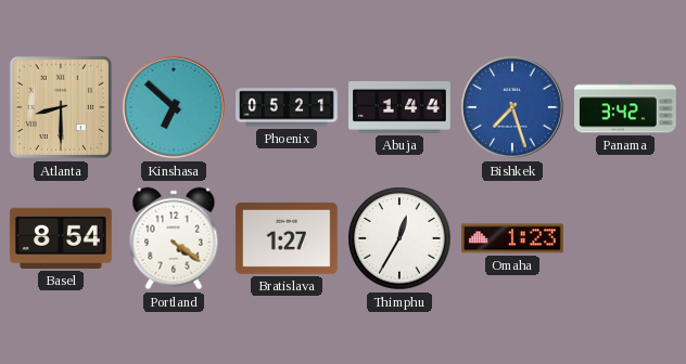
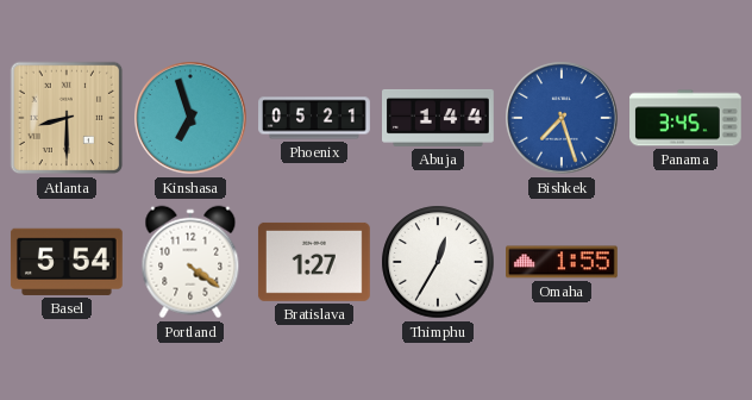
Kinshasa: 6:52 -> 6:57 (192, 119)
Panama: 3:42 -> 3:45 (687, 118)
Basel: 8:54 -> 5:54 (67, 262)
Omaha: 1:23 -> 1:55 (563, 262)
